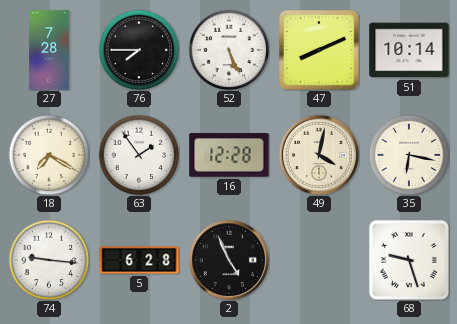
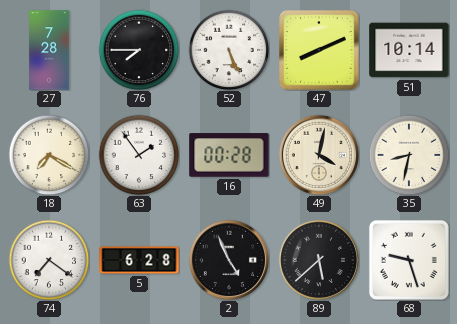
16: 12:28 -> 00:28 (229, 155)
35: 6:17 -> 8:32 (409, 155)
74: 9:16 -> 7:21 (49, 260)
89: none -> 5:38 (318, 259)
